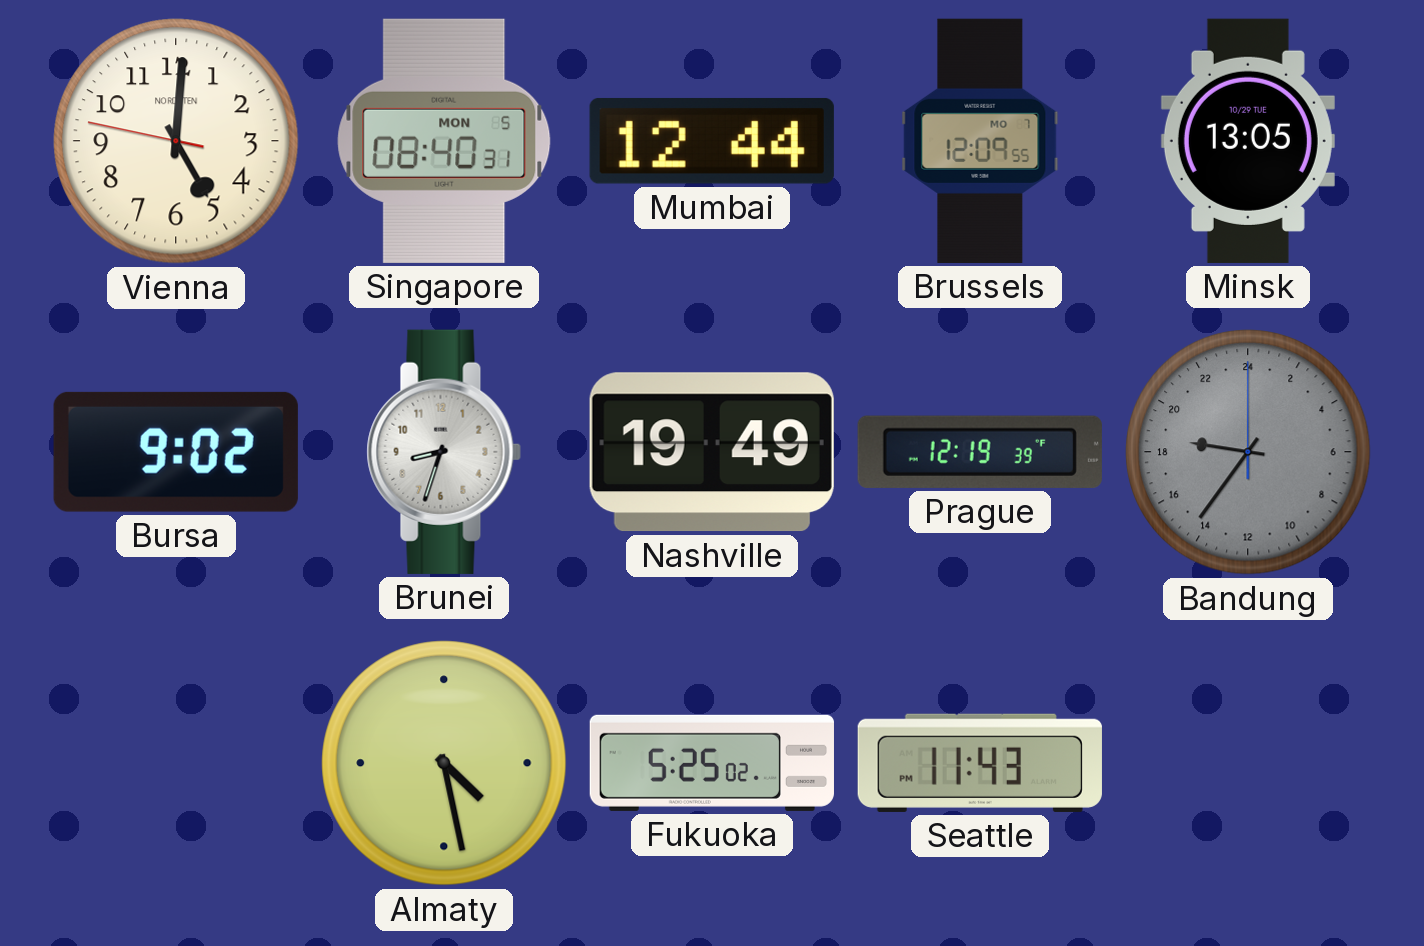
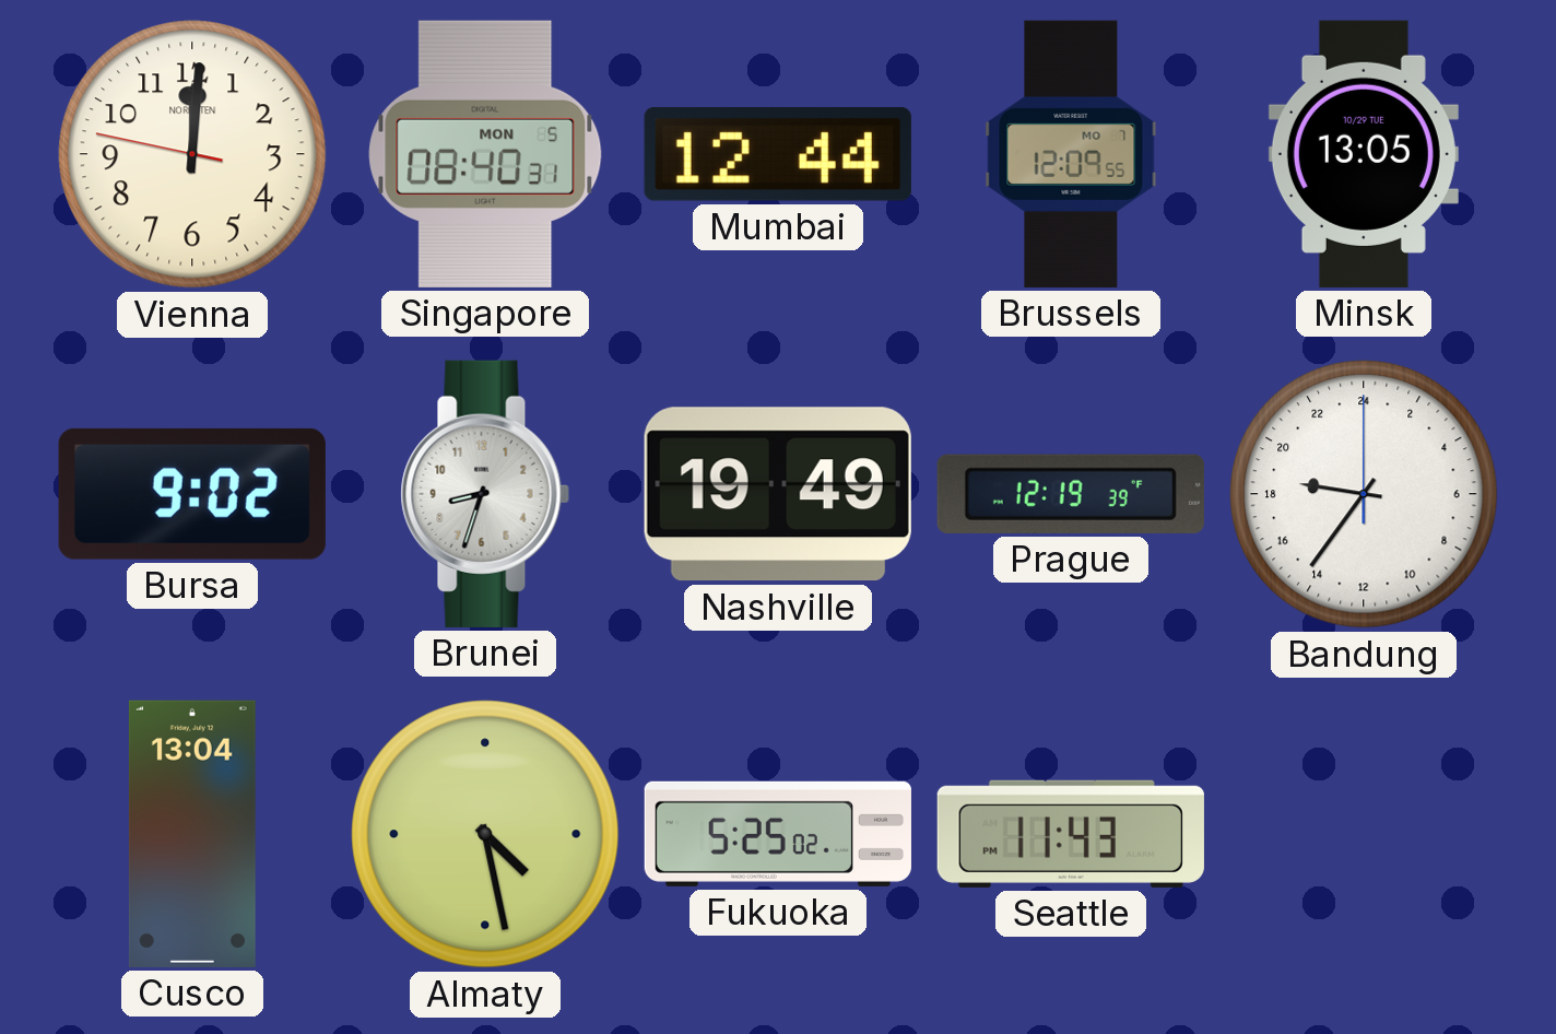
Vienna: 5:00 -> 12:00 (192, 154)
Bandung dial: grey -> white (1364, 494)
Cusco: none -> 13:04 (192, 834)
